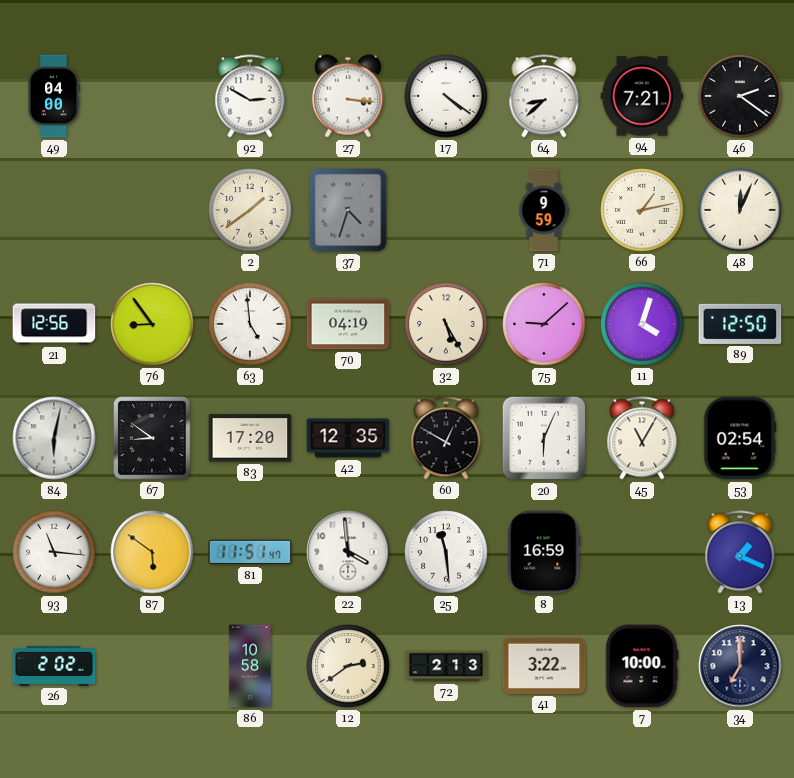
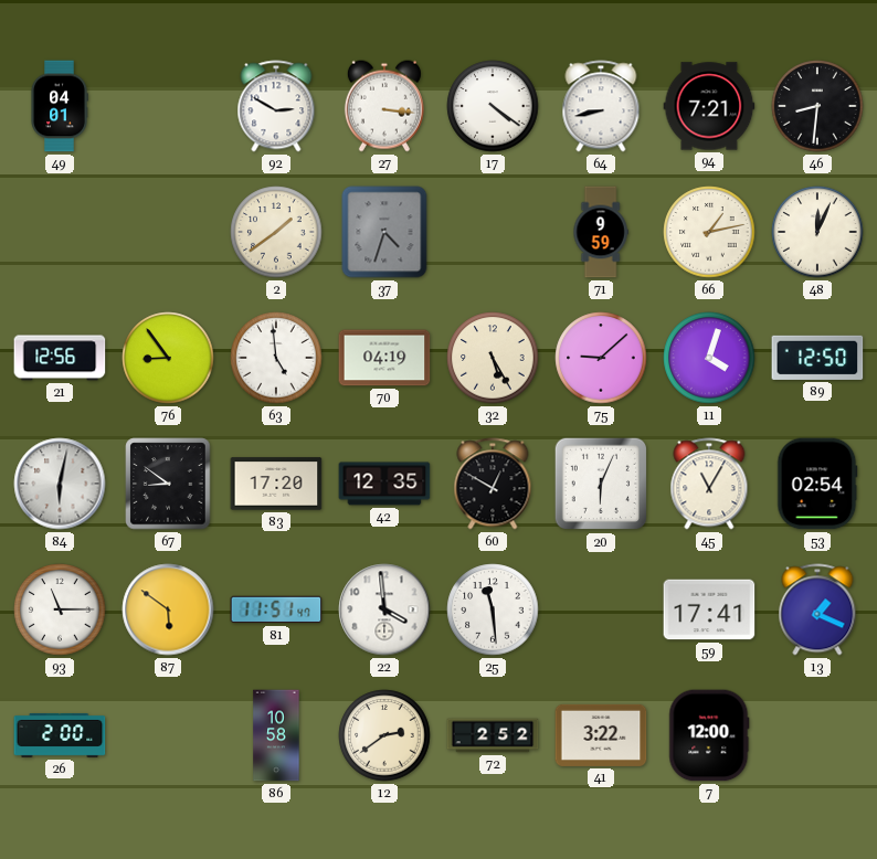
49: 04:00 -> 04:01 (60, 106)
64: 8:38 -> 8:43 (601, 106)
46: 2:21 -> 8:31 (817, 106)
93: 11:16 -> 11:15 (60, 609)
8: 16:59 -> none (544, 552)
59: none -> 17:41 (709, 609)
26: 2:02 -> 2:00 (60, 735)
72: 2:13 -> 2:52 (493, 735)
7: 10:00 -> 12:00 (709, 735)
34: 7:00 -> none (740, 666)
